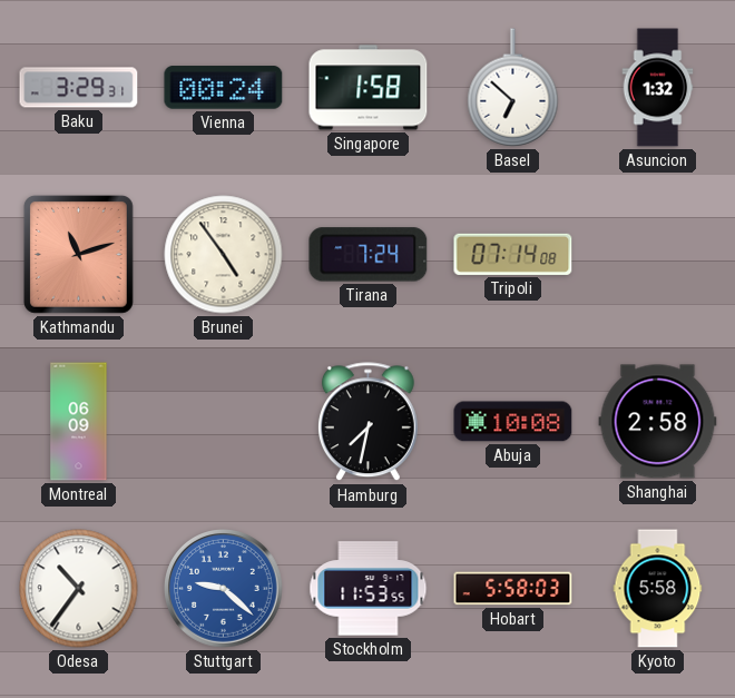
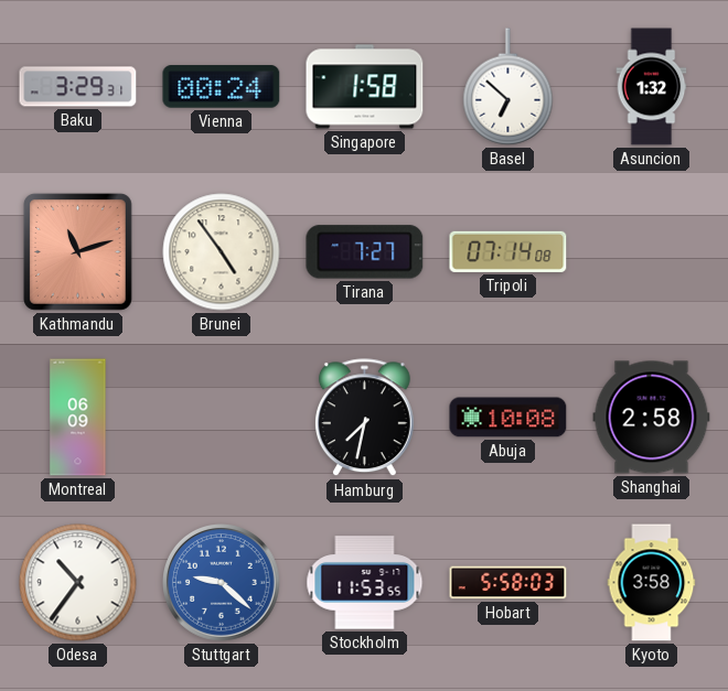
Tirana: 7:24 -> 7:27 (365, 252)
Kyoto: 5:58 -> 3:58 (652, 583)
